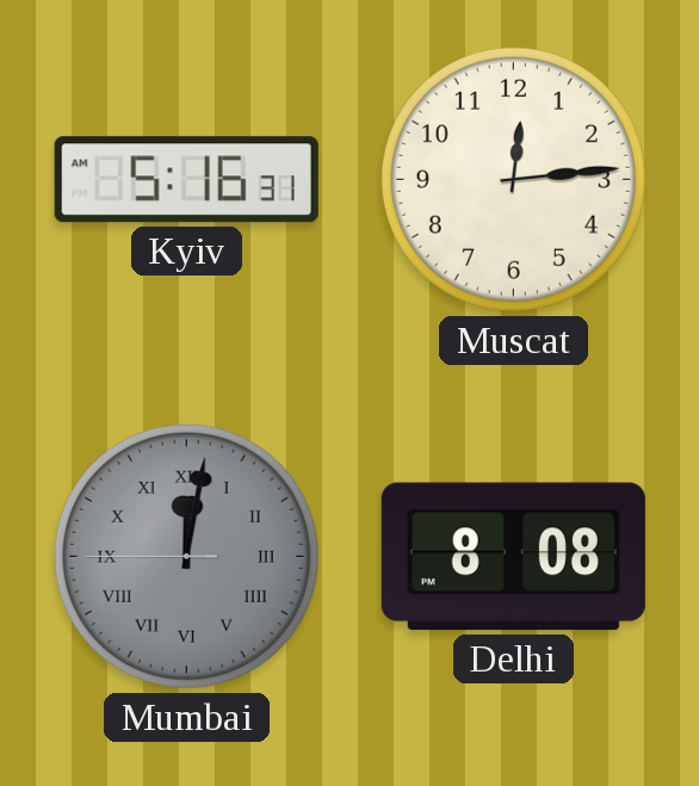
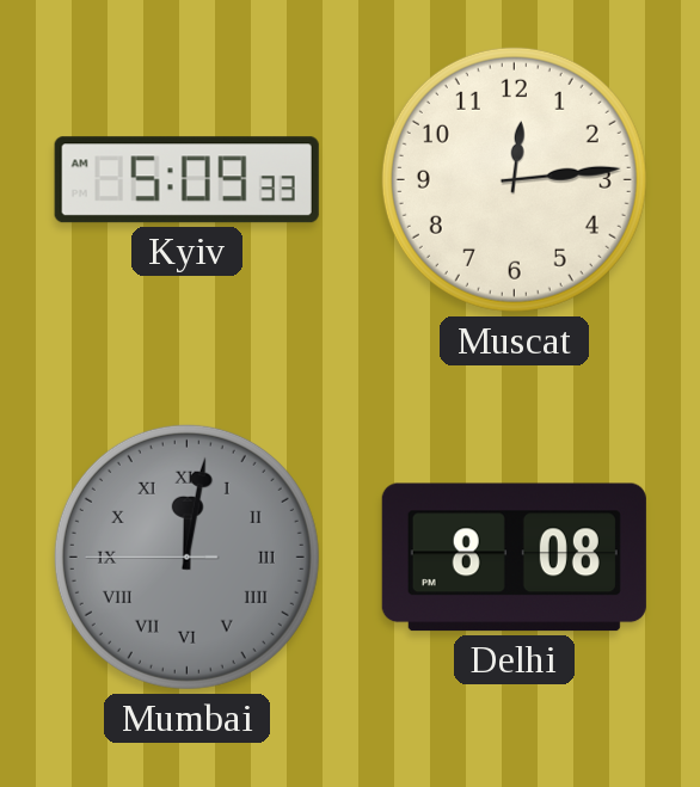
Kyiv: 5:16 -> 5:09 (186, 180)
